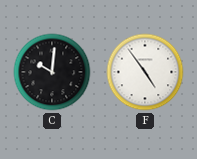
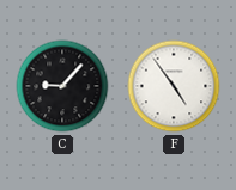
C: 10:01 -> 9:07 (62, 86)
